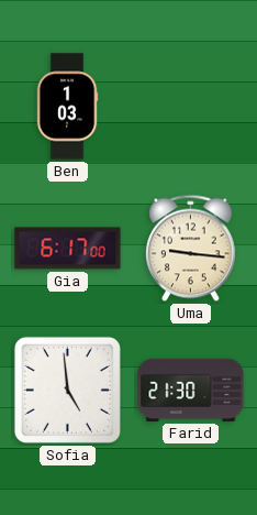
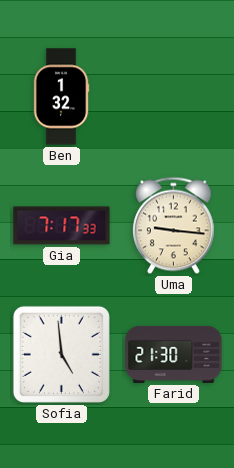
Ben: 1:03 -> 1:32 (61, 97)
Gia: 6:17 -> 7:17 (62, 226)
